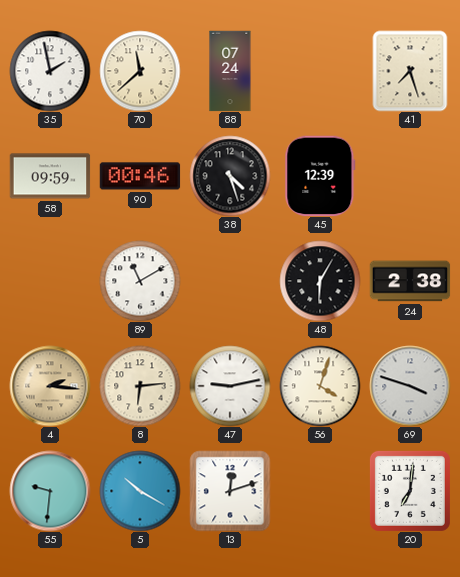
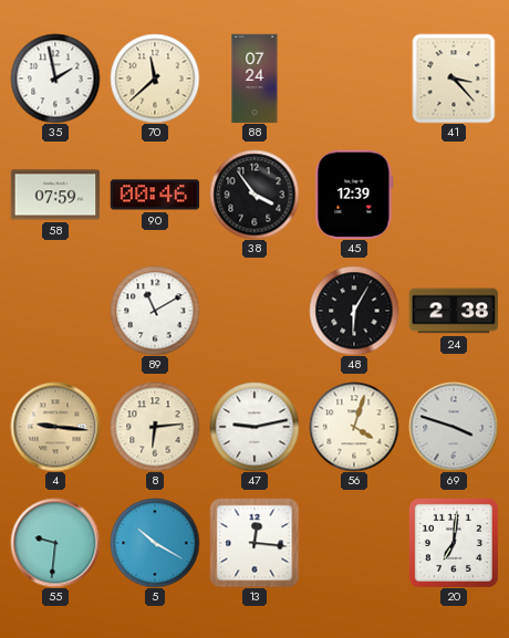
41: 7:27 -> 3:23 (454, 79)
58: 09:59 -> 07:59 (55, 195)
38: 4:27 -> 3:54 (254, 195)
4: 2:16 -> 9:16 (55, 427)
13: 12:12 -> 12:16 (254, 543)
